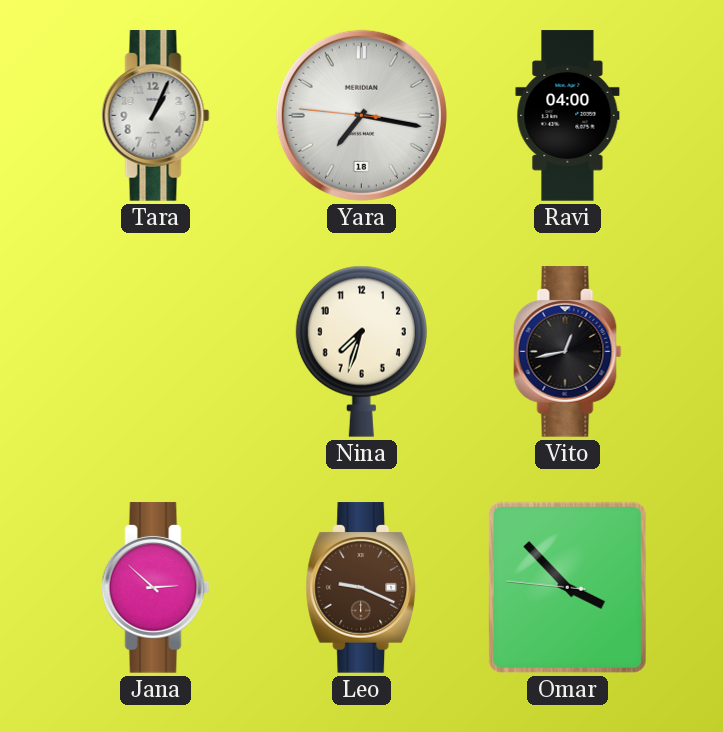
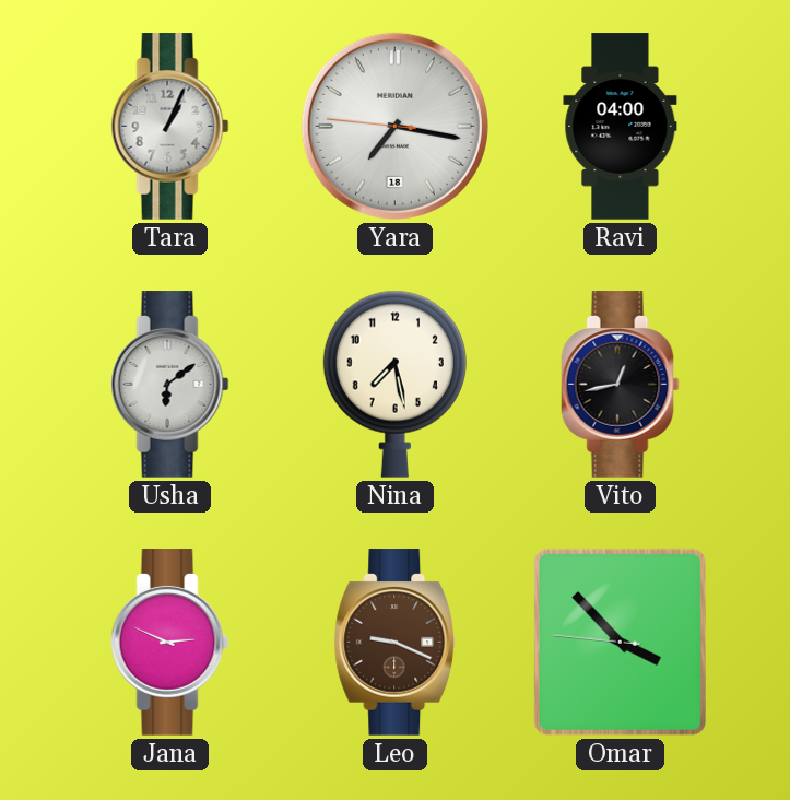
Usha: none -> 6:09 (170, 385)
Nina: 7:33 -> 7:28 (394, 384)
Jana: 2:52 -> 2:49 (170, 643)
